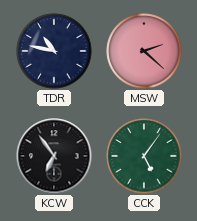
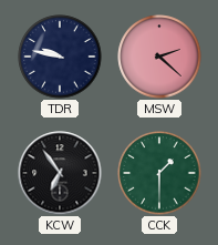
TDR: 10:47 -> 9:47 (60, 57)
CCK: 5:06 -> 1:30 (159, 173)
